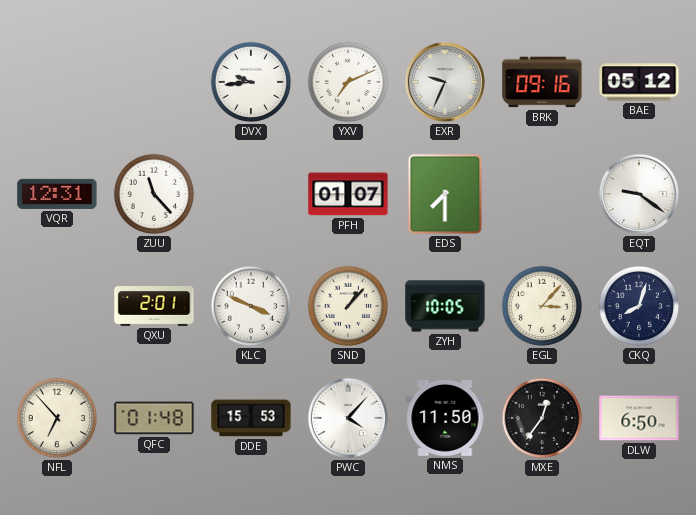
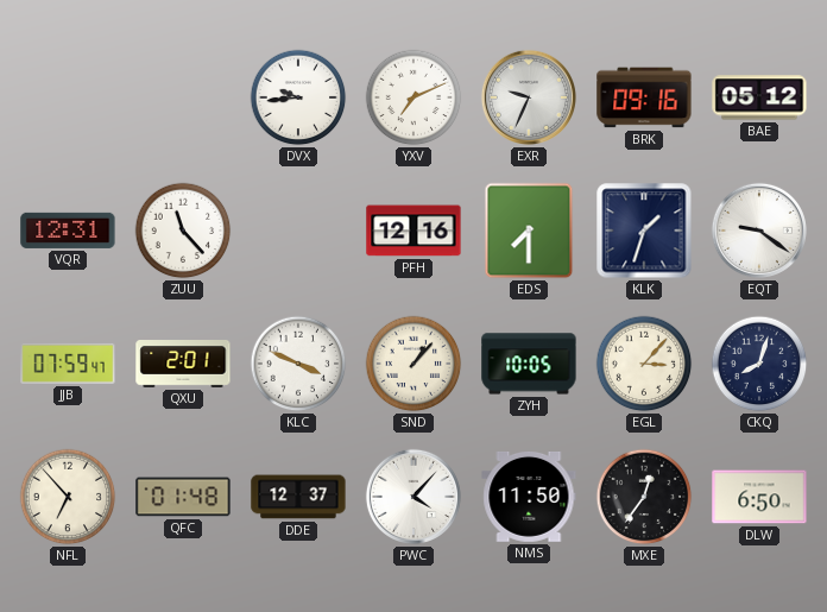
PFH: 01:07 -> 12:16 (414, 231)
KLK: none -> 1:33 (644, 231)
JJB: none -> 07:59 (68, 364)
DDE: 15:53 -> 12:37 (298, 497)
